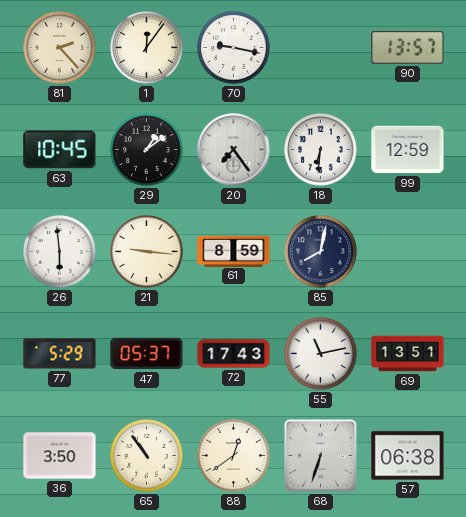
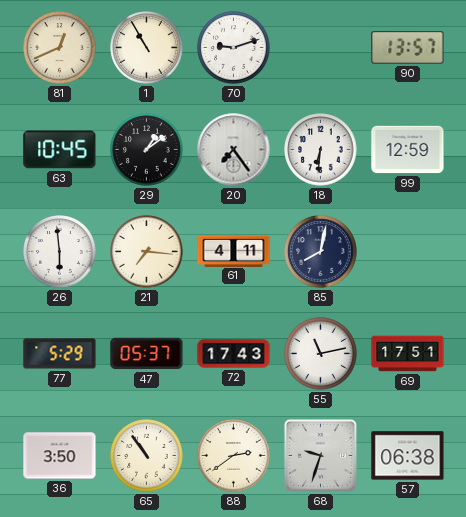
81: 2:23 -> 12:41 (60, 48)
1: 12:06 -> 10:55 (147, 48)
70: 9:17 -> 9:12 (234, 48)
21: 9:16 -> 7:16 (147, 252)
61: 8:59 -> 4:11 (234, 251)
69: 13:51 -> 17:51 (408, 354)
88: 12:39 -> 2:39 (234, 456)
68: 6:33 -> 9:33 (320, 455)
